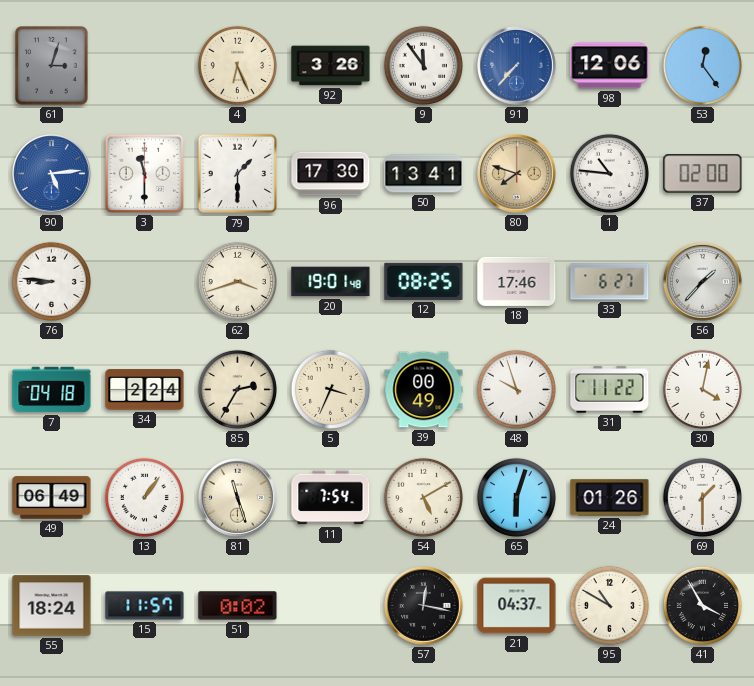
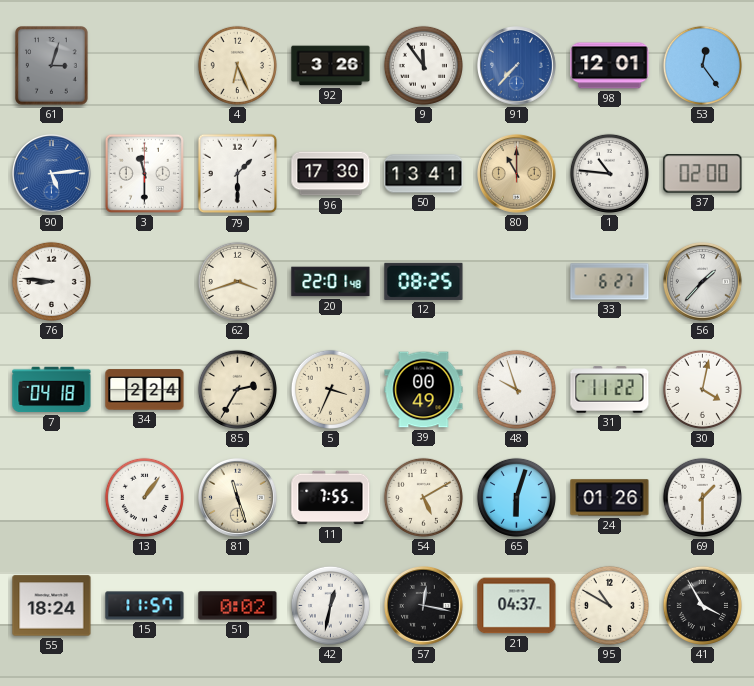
98: 12:06 -> 12:01 (610, 66)
80: 7:48 -> 11:00 (517, 174)
20: 19:01 -> 22:01 (331, 282)
18: 17:46 -> none (517, 281)
49: 06:49 -> none (52, 498)
11: 7:54 -> 7:55 (331, 498)
42: none -> 12:32 (330, 605)
